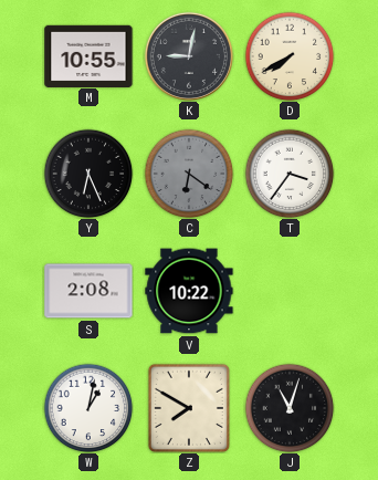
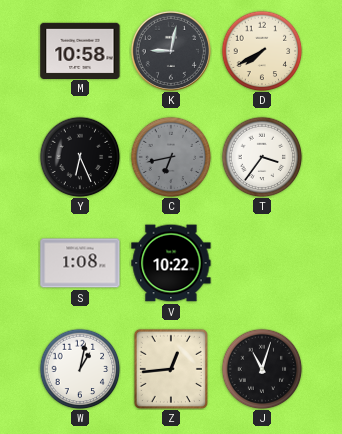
M: 10:55 -> 10:58 (80, 50)
C: 6:21 -> 6:43 (171, 157)
S: 2:08 -> 1:08 (80, 263)
Z: 7:50 -> 12:44 (171, 369)
